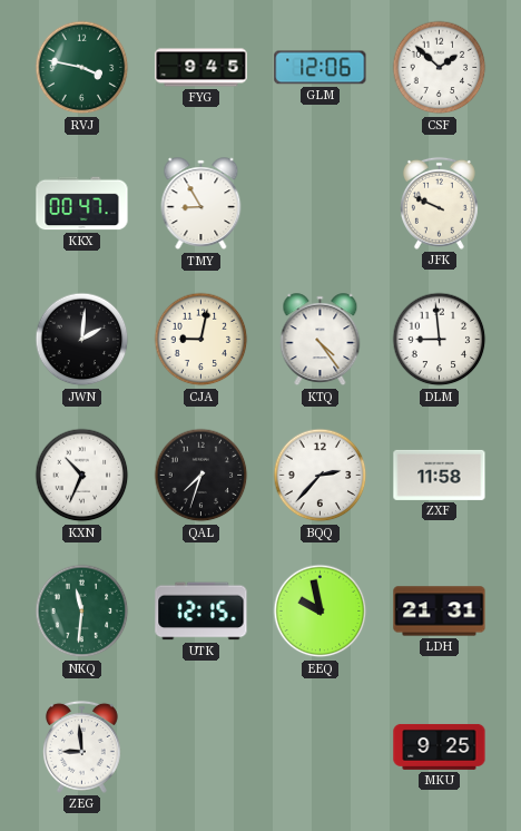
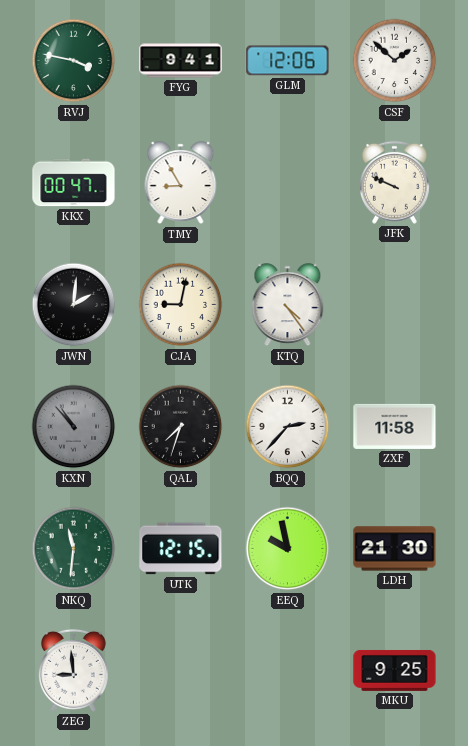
FYG: 9:45 -> 9:41 (181, 61)
DLM: 8:59 -> none (440, 340)
KXN: 10:34 -> 10:53 (74, 427)
KXN dial: white -> grey (74, 427)
LDH: 21:31 -> 21:30 (395, 549)
